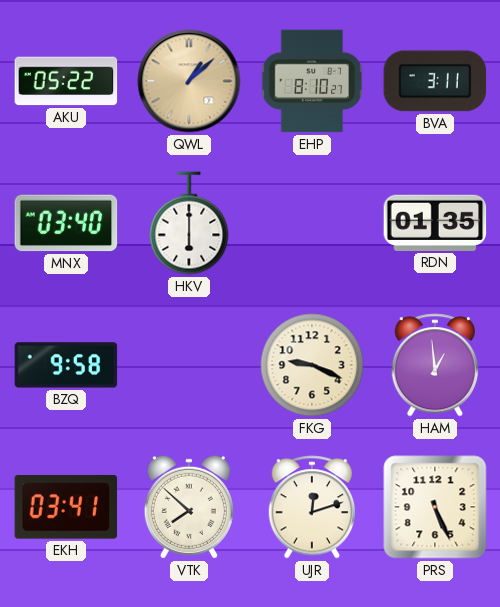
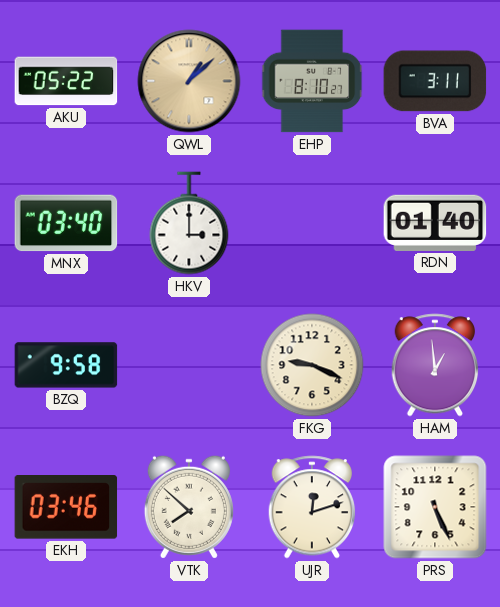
HKV: 6:00 -> 3:00 (189, 223)
RDN: 01:35 -> 01:40 (435, 223)
EKH: 03:41 -> 03:46 (66, 508)
